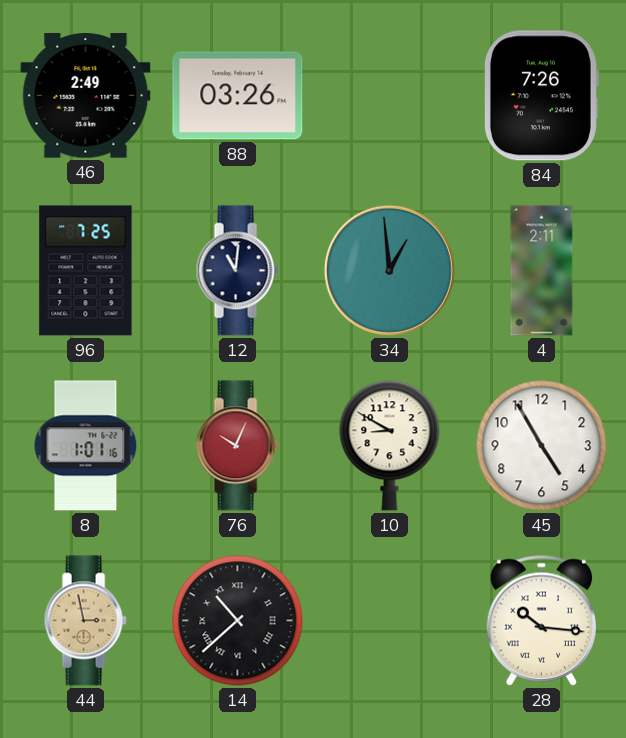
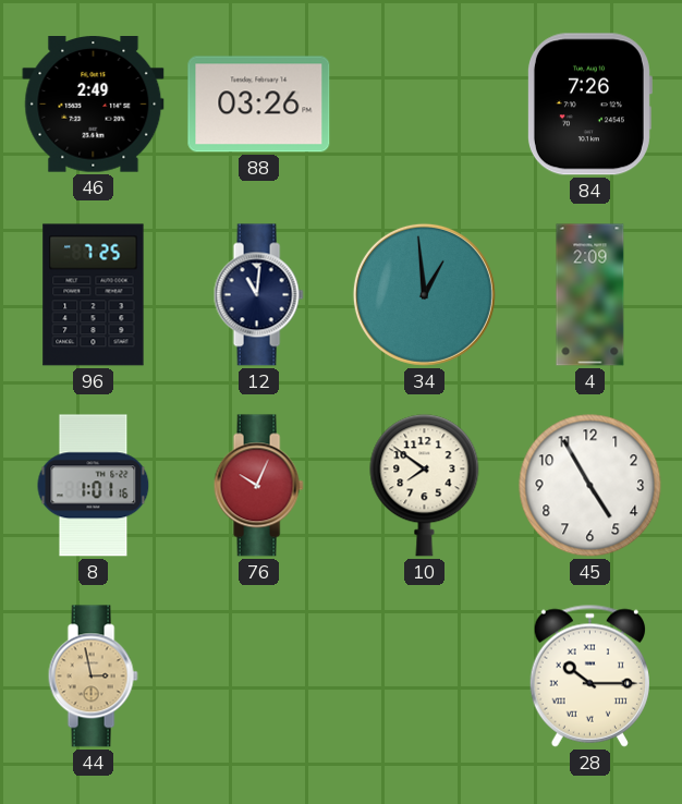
4: 2:11 -> 2:09 (590, 295)
10: 8:50 -> 7:51 (425, 486)
14: 10:38 -> none (238, 621)
28: 10:16 -> 10:15 (589, 675)
